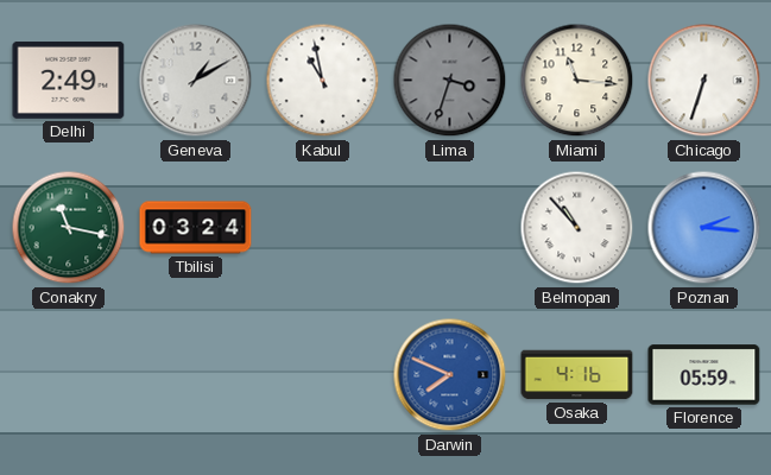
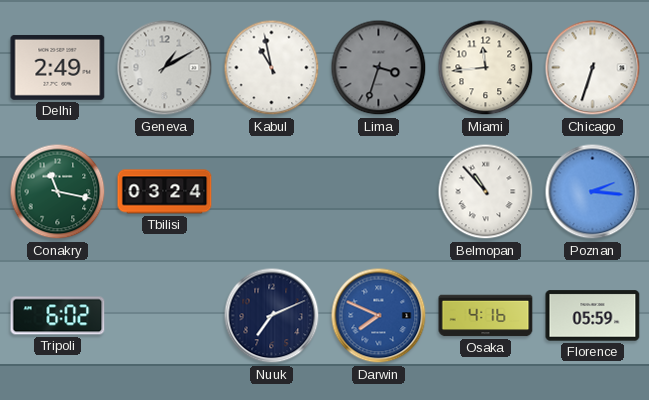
Miami: 11:16 -> 11:44 (486, 68)
Tripoli: none -> 6:02 (58, 316)
Nuuk: none -> 7:11 (272, 316)
